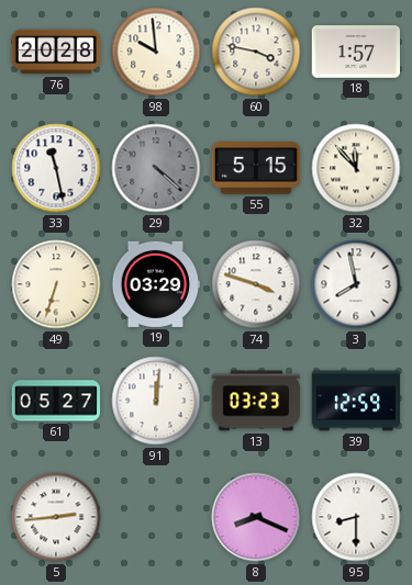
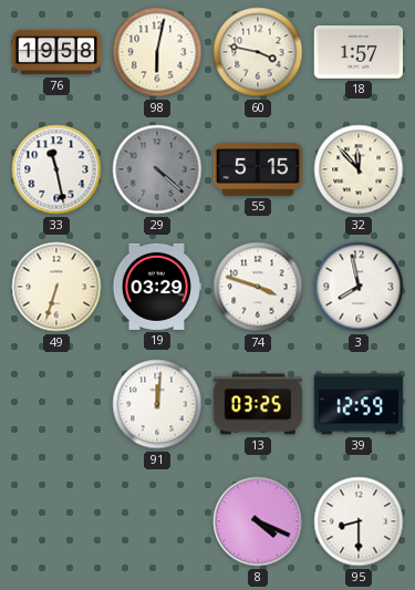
76: 20:28 -> 19:58 (56, 52)
98: 9:59 -> 6:02 (157, 52)
61: 05:27 -> none (56, 401)
13: 03:23 -> 03:25 (258, 404)
5: 2:44 -> none (56, 517)
8: 8:19 -> 4:19 (258, 521)
